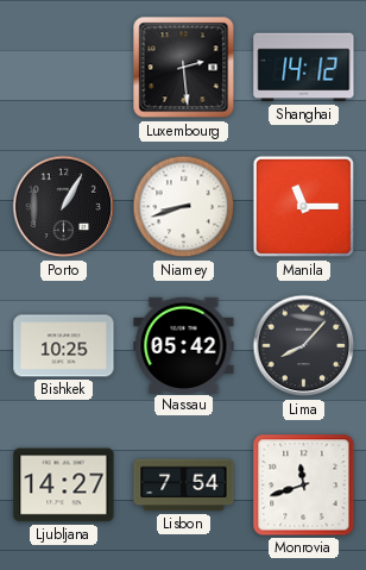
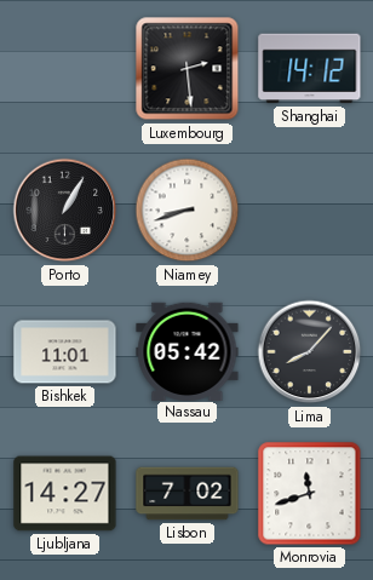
Manila: 11:15 -> none (304, 207)
Bishkek: 10:25 -> 11:01 (65, 352)
Lisbon: 7:54 -> 7:02 (188, 494)
